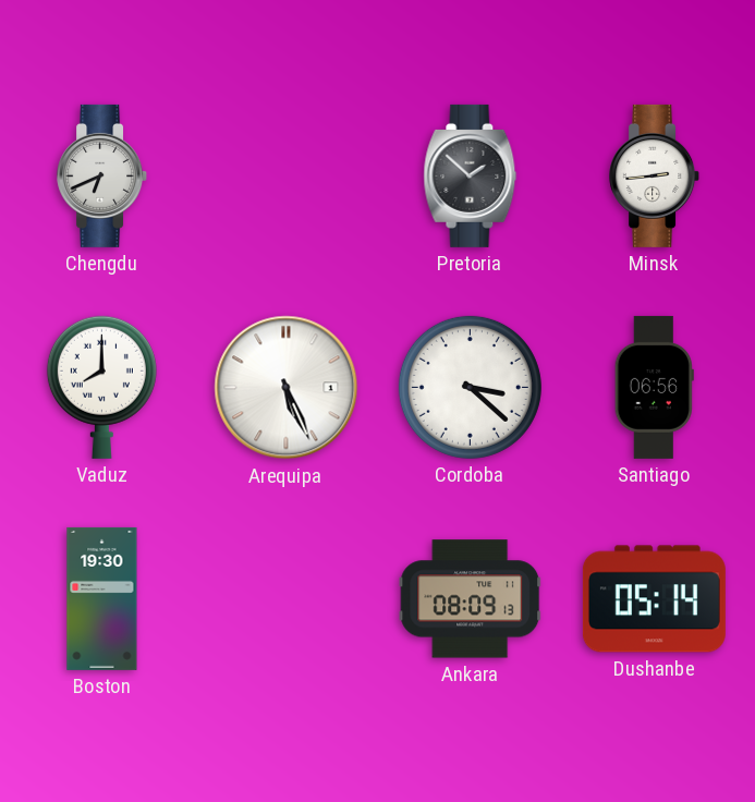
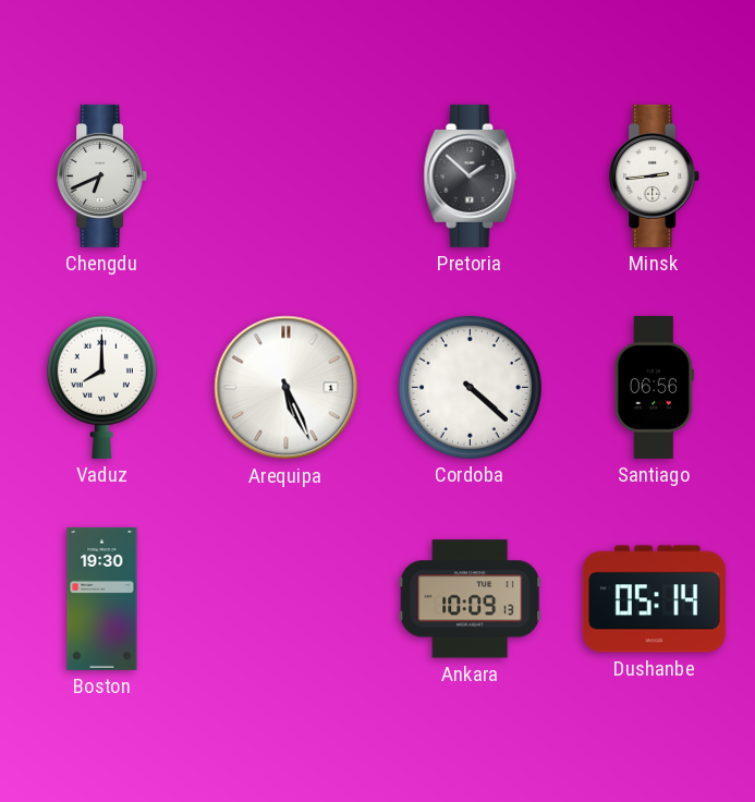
Cordoba: 3:22 -> 4:22 (470, 387)
Ankara: 08:09 -> 10:09 (471, 599)
